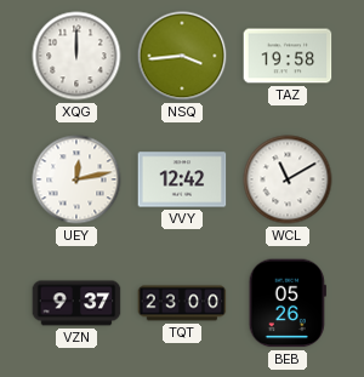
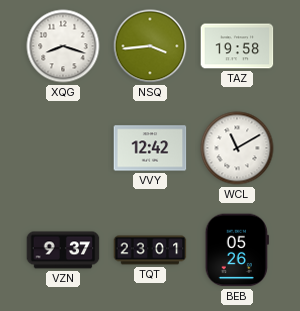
XQG: 12:00 -> 8:18 (63, 46)
UEY: 12:13 -> none (76, 179)
TQT: 23:00 -> 23:01 (150, 250)
